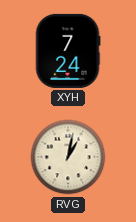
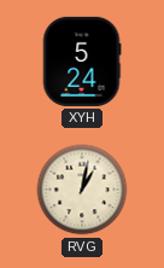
XYH: 7:24 -> 5:24 (82, 62)
